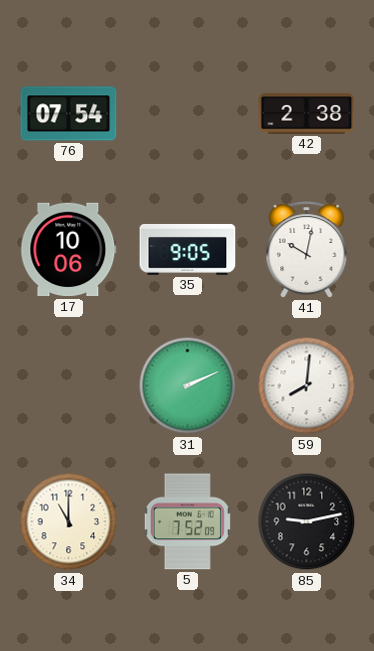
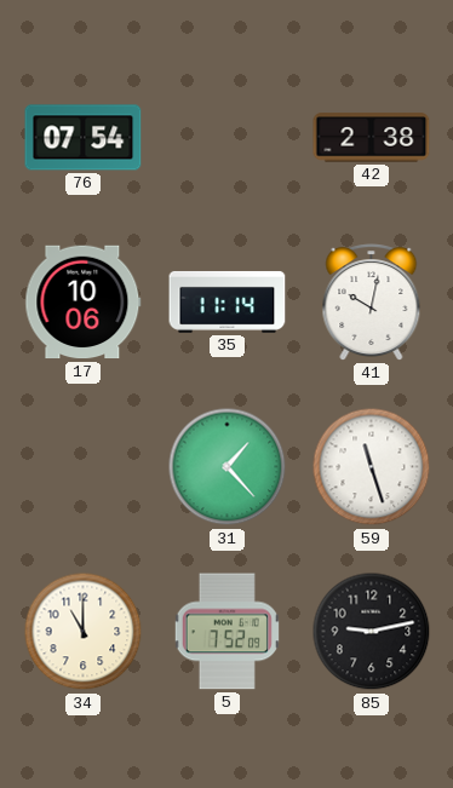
35: 9:05 -> 11:14 (228, 301)
31: 2:11 -> 1:23 (228, 467)
59: 8:01 -> 11:27 (372, 467)
